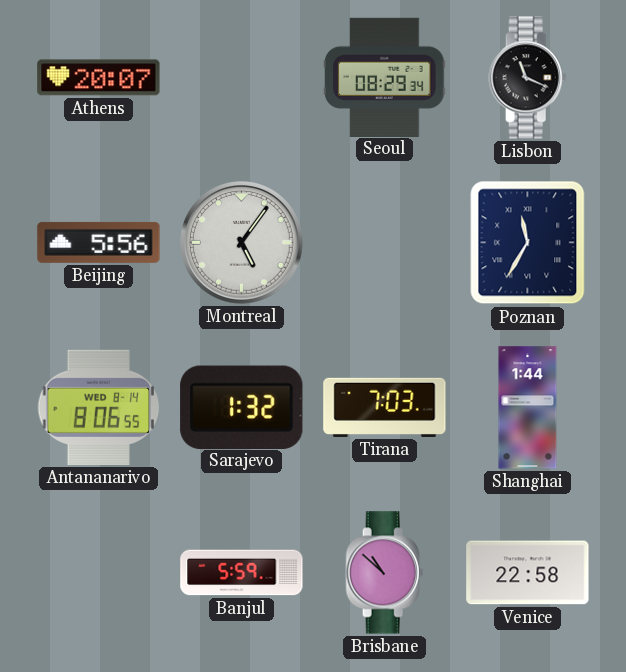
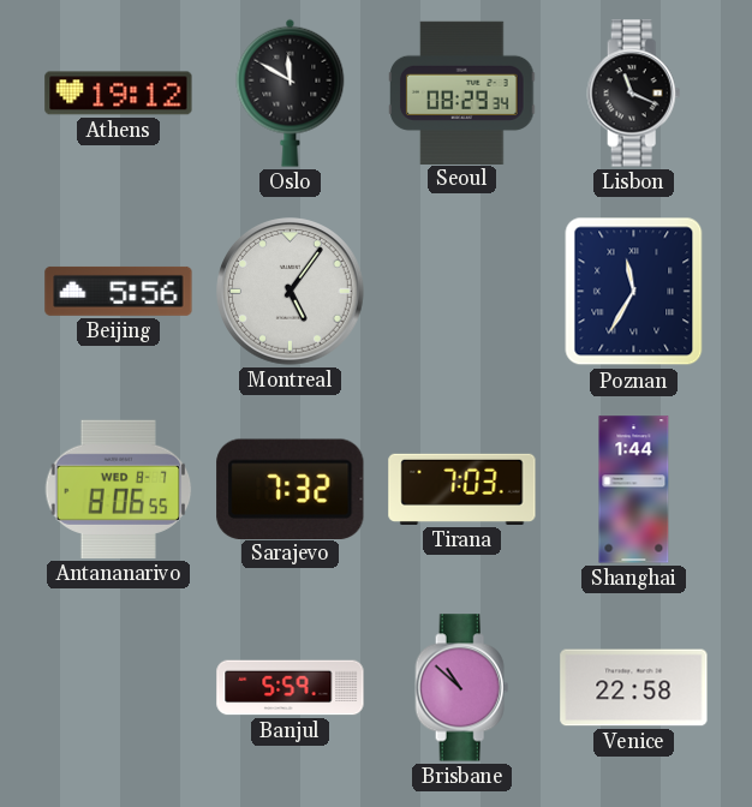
Athens: 20:07 -> 19:12 (119, 94)
Oslo: none -> 11:50 (291, 92)
Antananarivo date: WED 8-14 -> WED 8-7 (119, 489)
Sarajevo: 1:32 -> 7:32 (291, 489)
